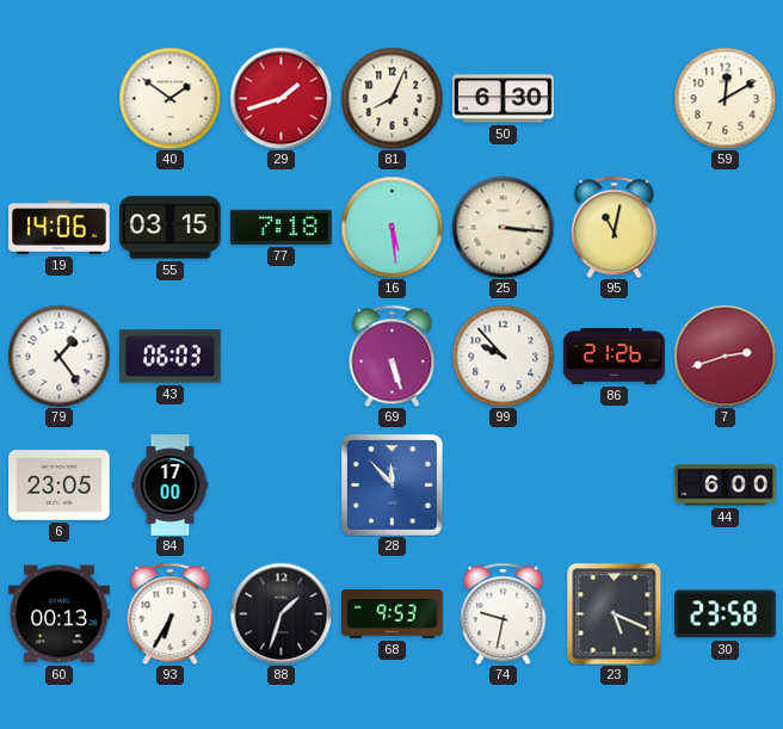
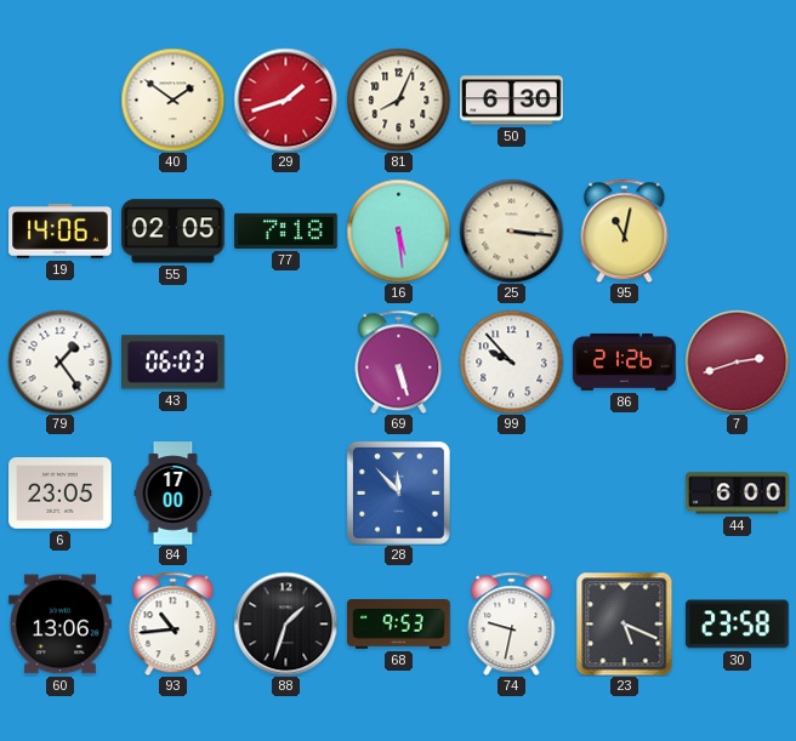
59: 12:10 -> none (725, 98)
55: 03:15 -> 02:05 (174, 232)
60: 00:13 -> 13:06 (61, 625)
93: 6:35 -> 10:44 (174, 623)
